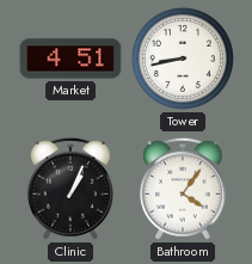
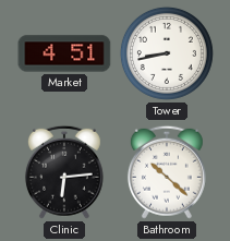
Clinic: 1:04 -> 6:14 (64, 172)
Bathroom: 4:06 -> 10:22 (167, 172)
